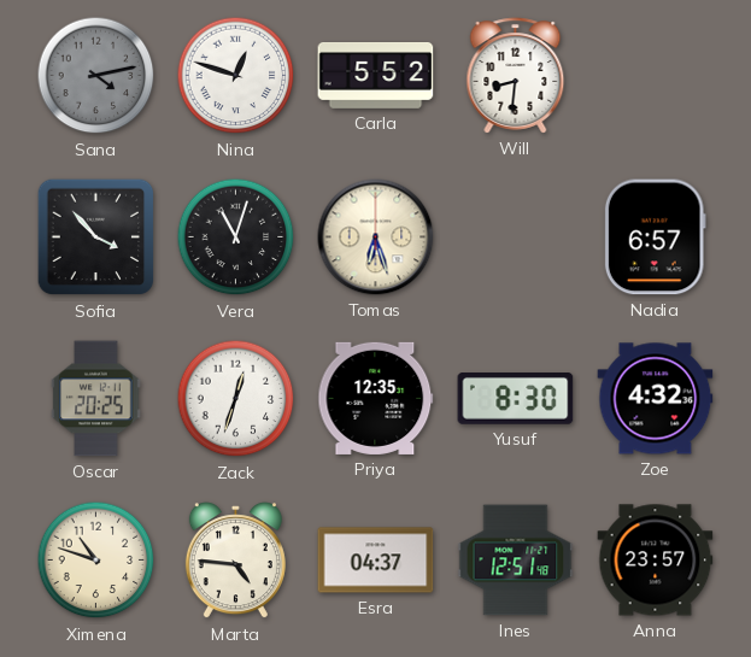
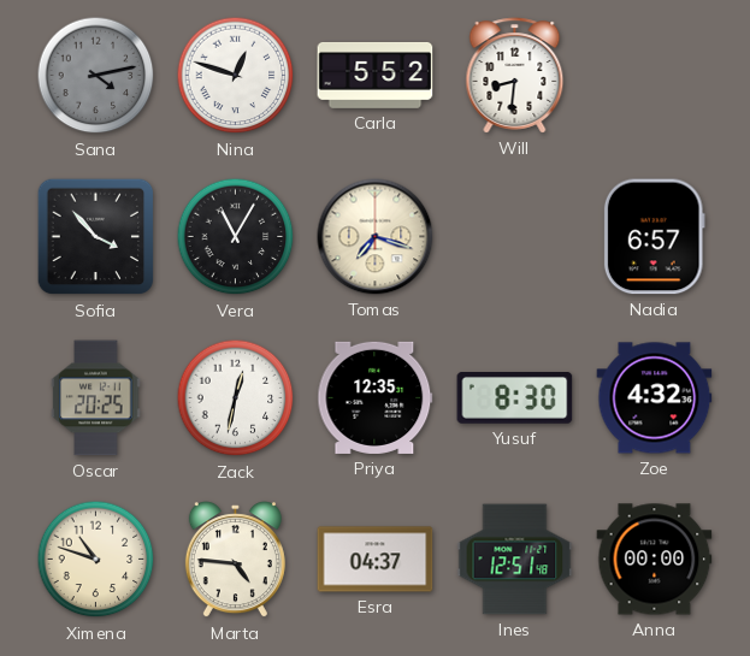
Vera: 11:03 -> 11:05 (236, 237)
Tomas: 6:27 -> 7:18 (376, 237)
Zack: 12:33 -> 12:32 (236, 398)
Anna: 23:57 -> 00:00 (655, 560)
